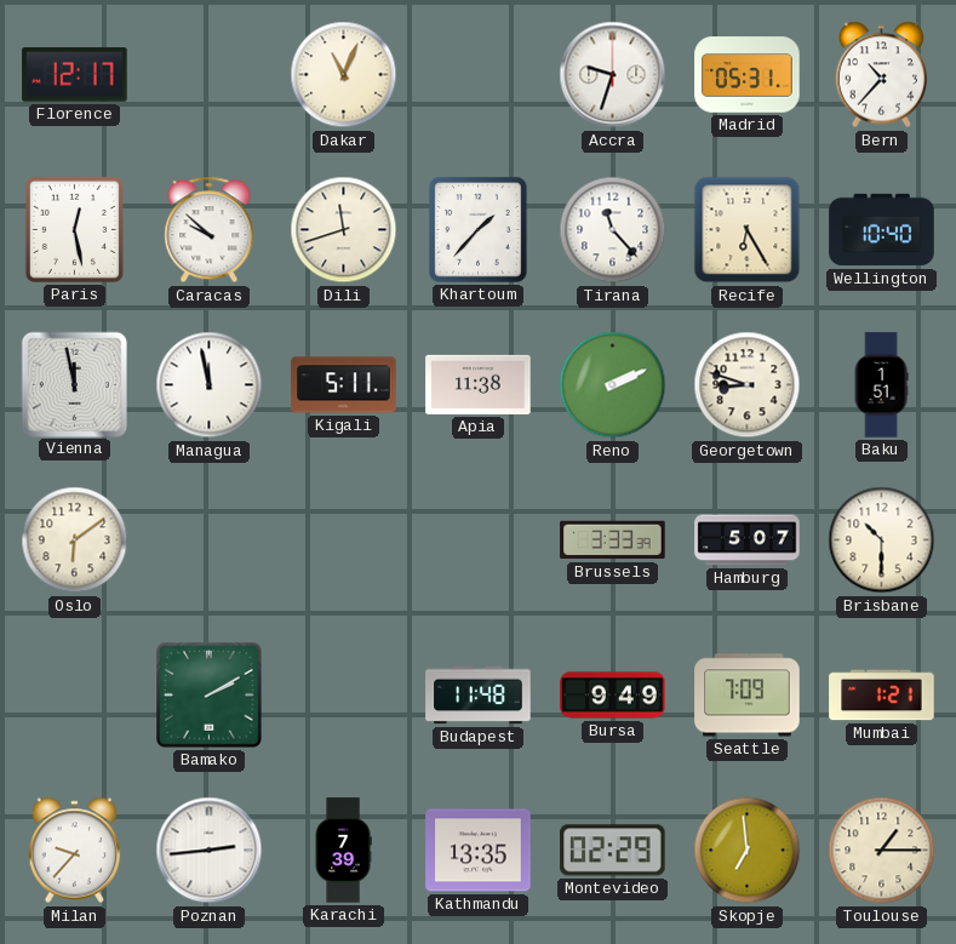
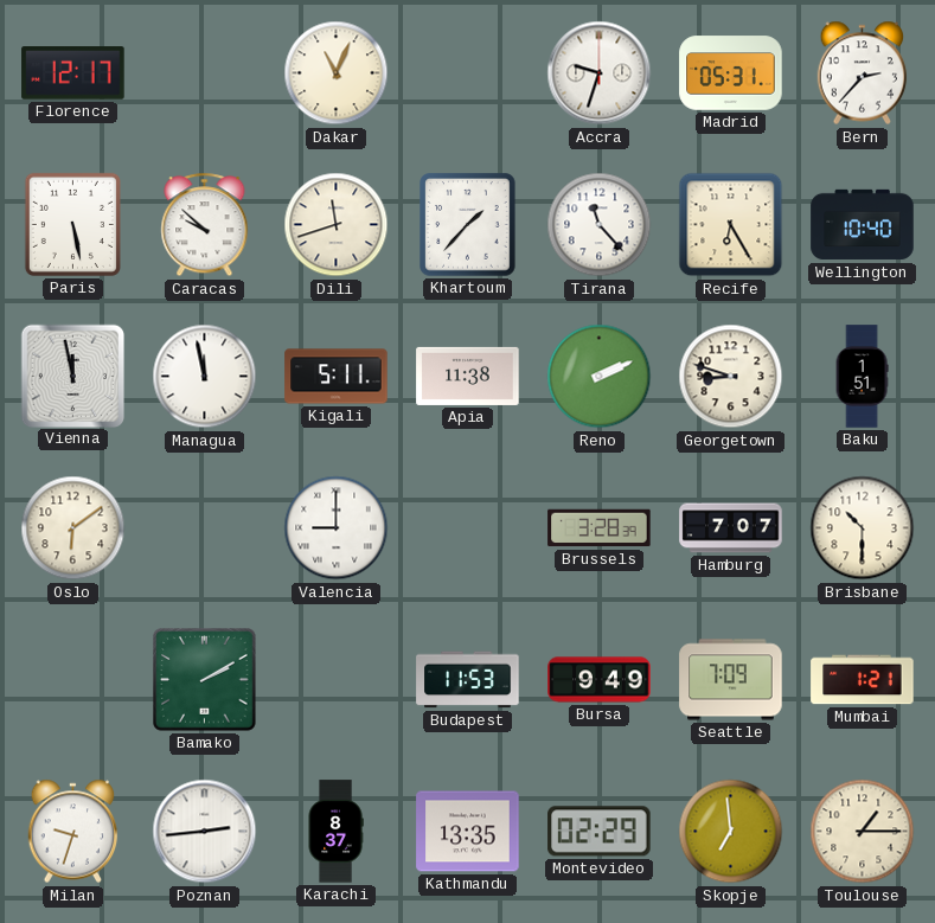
Bern: 10:37 -> 2:37 (863, 73)
Paris: 12:28 -> 5:28 (72, 224)
Valencia: none -> 9:00 (337, 528)
Brussels: 3:33 -> 3:28 (600, 528)
Hamburg: 5:07 -> 7:07 (731, 528)
Budapest: 11:48 -> 11:53 (468, 680)
Milan: 9:37 -> 9:33 (73, 832)
Karachi: 7:39 -> 8:37 (335, 832)
